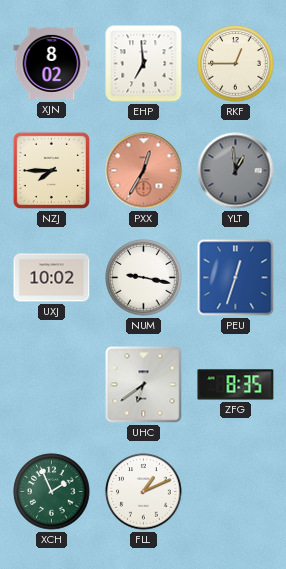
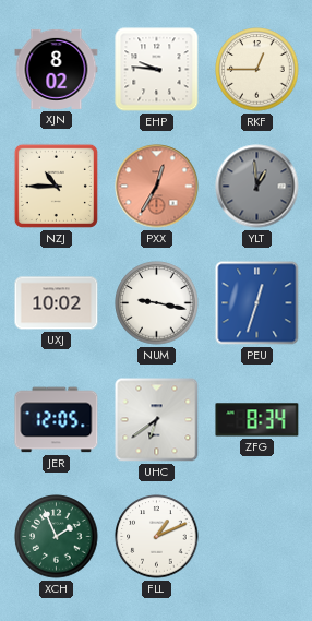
EHP: 6:59 -> 9:46 (157, 70)
NZJ: 7:45 -> 10:45 (56, 186)
JER: none -> 12:05 (57, 420)
ZFG: 8:35 -> 8:34 (257, 420)
